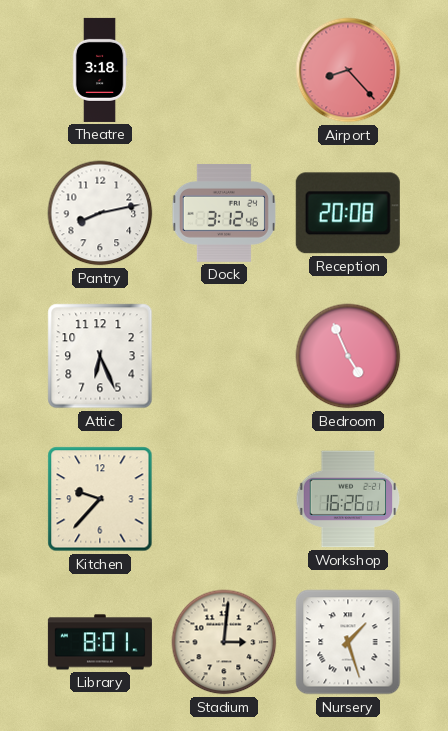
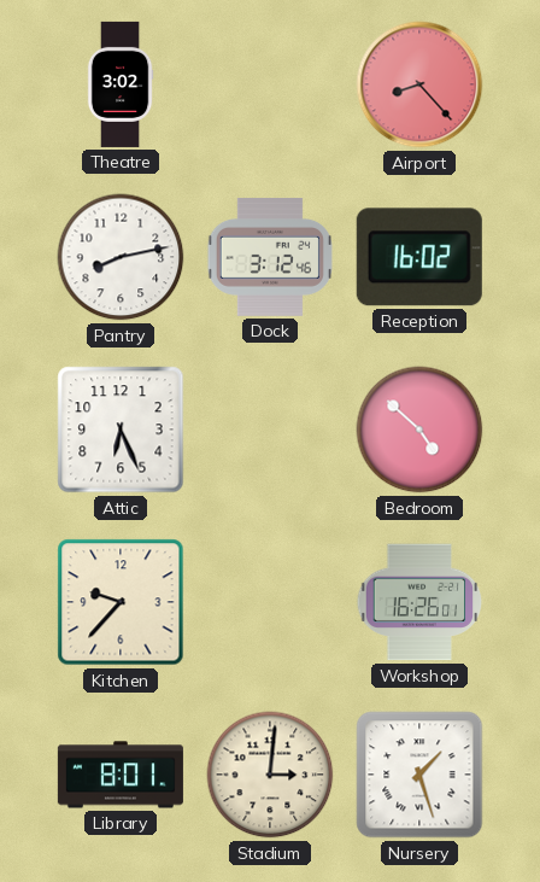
Theatre: 3:18 -> 3:02 (121, 84)
Reception: 20:08 -> 16:02 (419, 257)
Bedroom: 4:56 -> 4:52 (419, 430)
